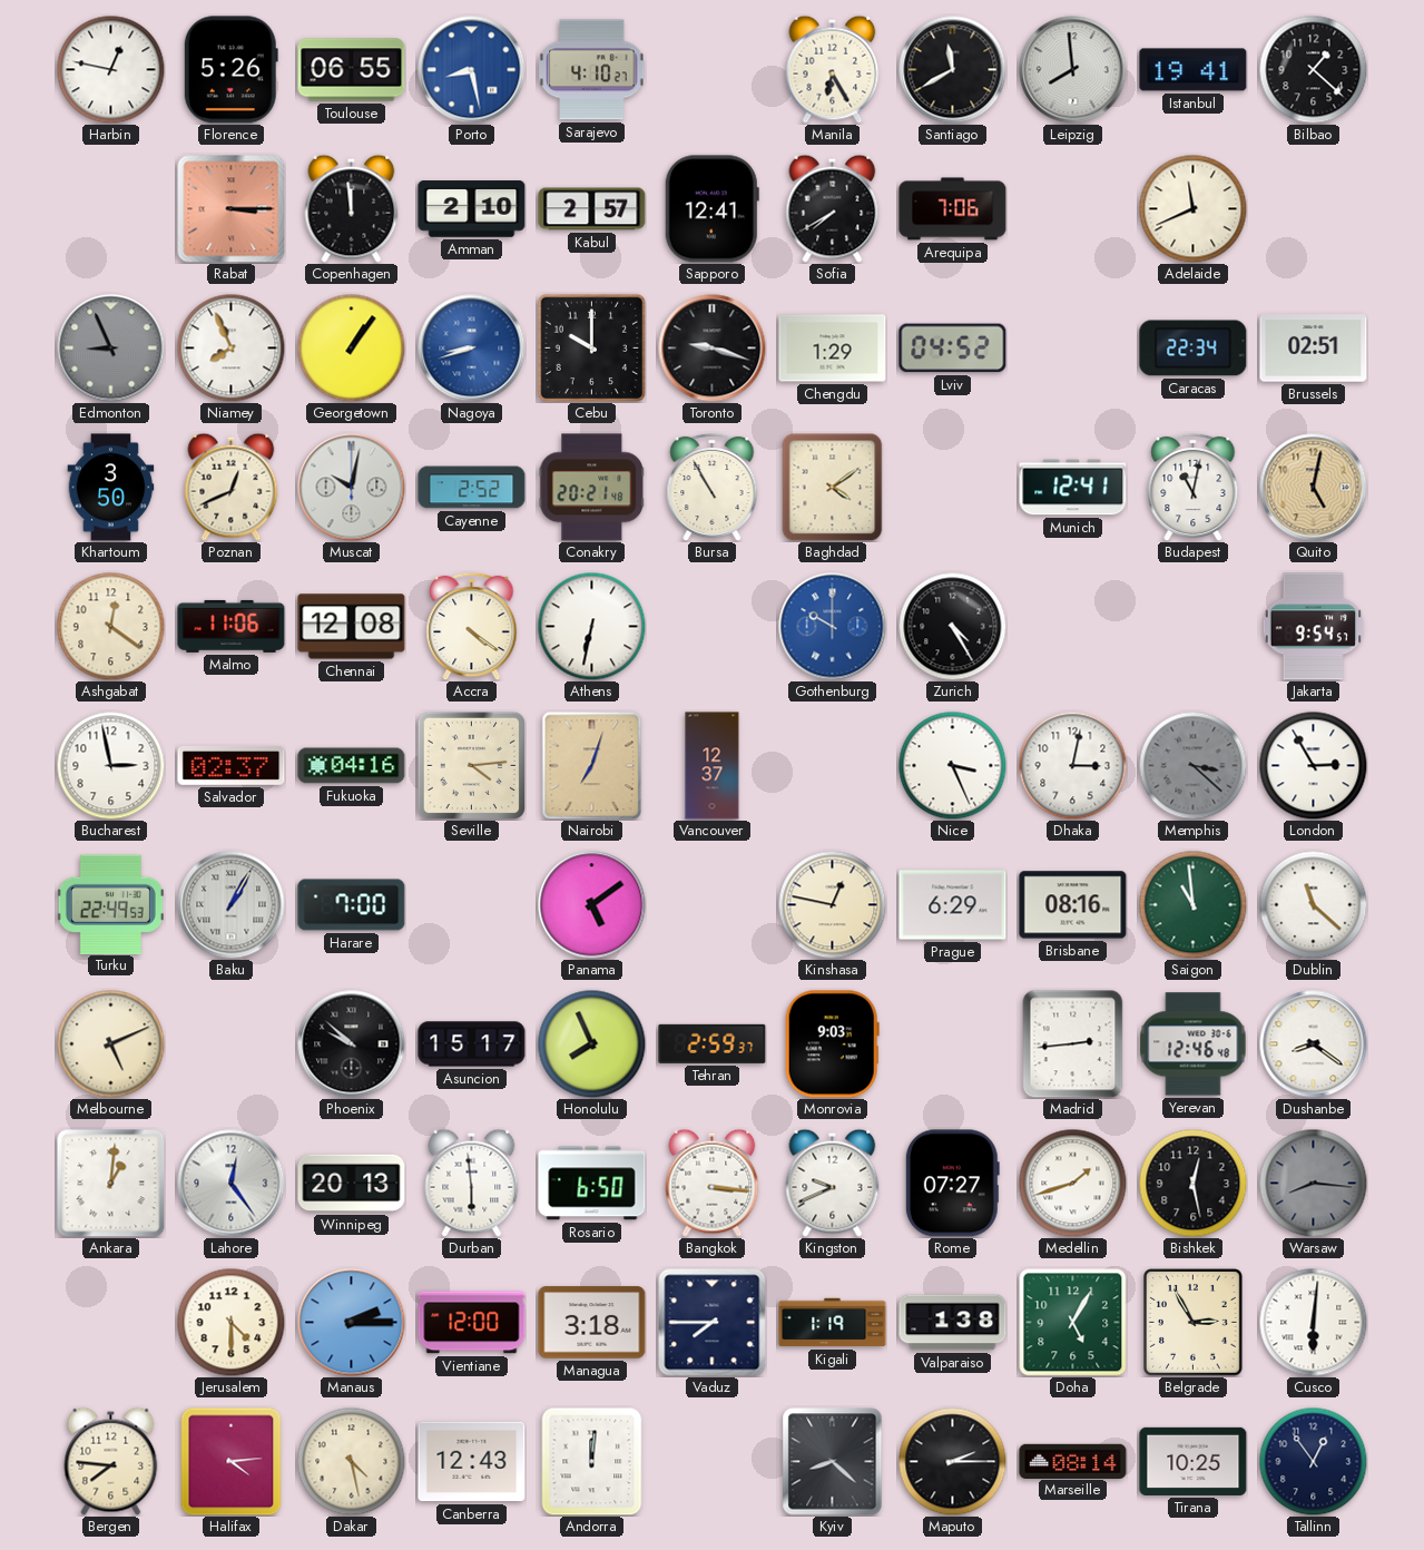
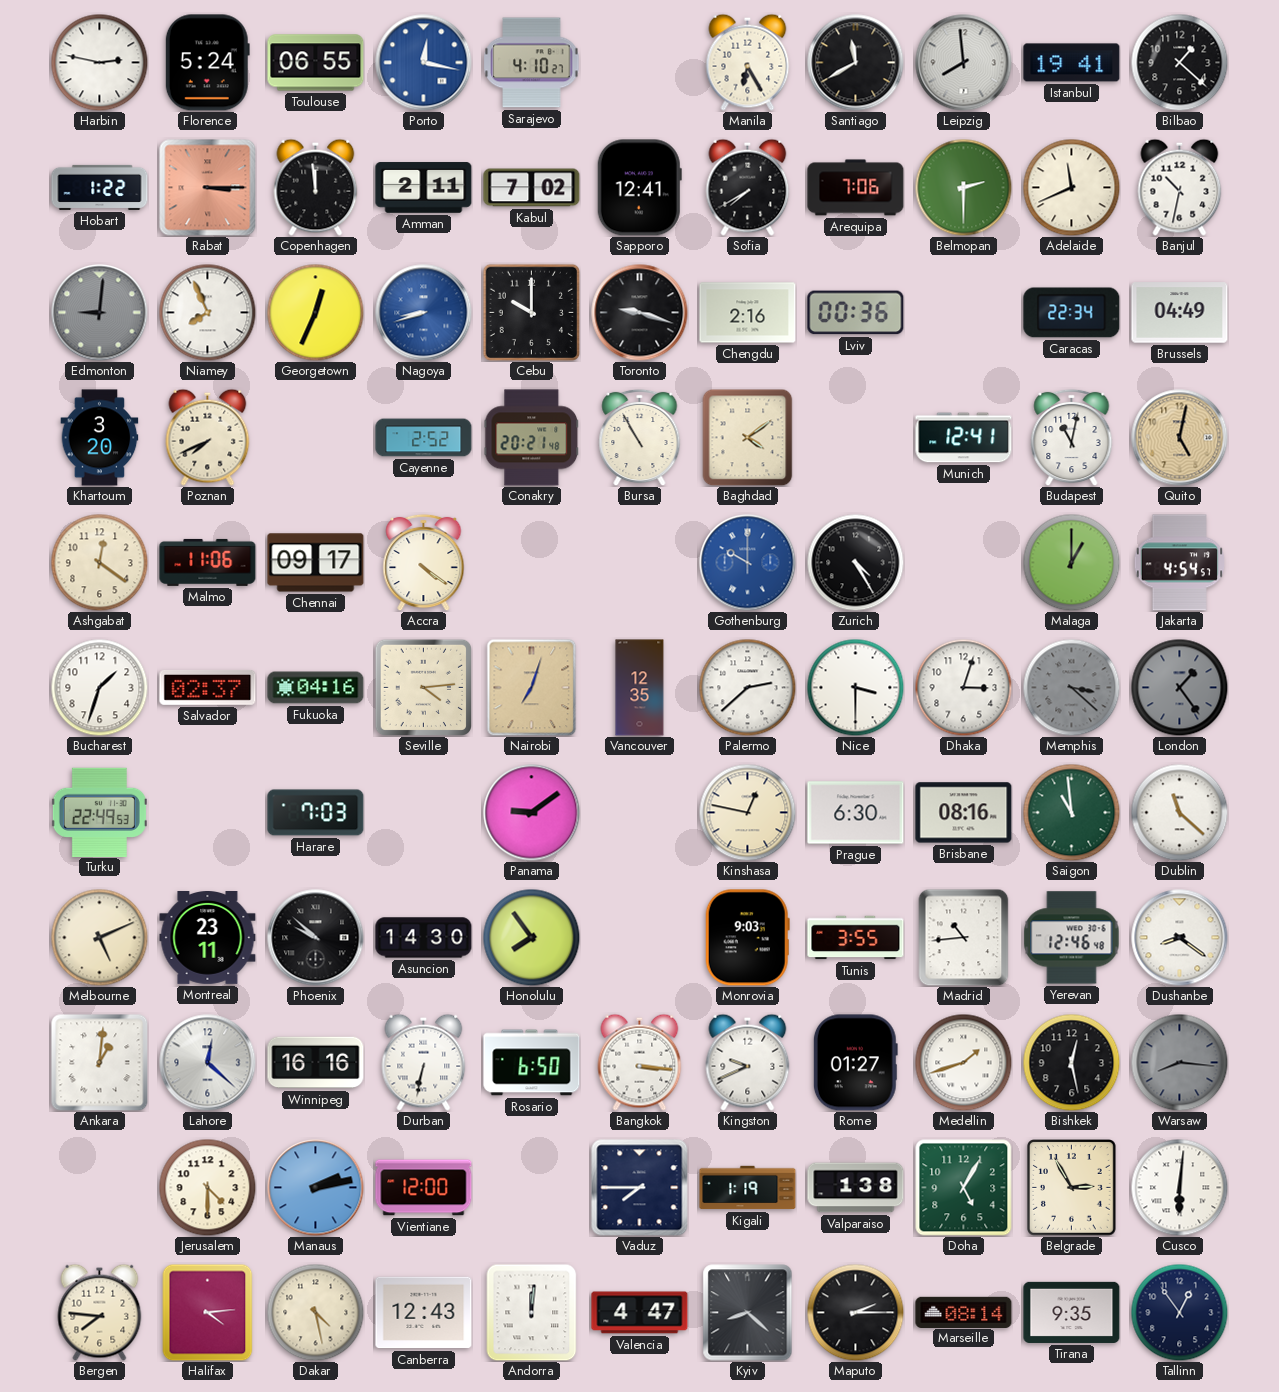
Harbin: 12:47 -> 2:47 (99, 62)
Florence: 5:26 -> 5:24 (207, 63)
Porto: 8:28 -> 12:17 (424, 63)
Hobart: none -> 1:22 (100, 187)
Amman: 2:10 -> 2:11 (424, 188)
Kabul: 2:57 -> 7:02 (532, 188)
Belmopan: none -> 2:30 (963, 187)
Banjul: none -> 10:32 (1180, 187)
Edmonton: 8:56 -> 9:01 (100, 313)
Georgetown: 1:06 -> 12:34 (315, 312)
Chengdu: 1:29 -> 2:16 (748, 313)
Lviv: 04:52 -> 00:36 (856, 313)
Brussels: 02:51 -> 04:49 (1180, 313)
Khartoum: 3:50 -> 3:20 (100, 438)
Poznan: 12:41 -> 7:41 (208, 437)
Muscat: 10:02 -> none (352, 488)
Chennai: 12:08 -> 09:17 (316, 563)
Athens: 6:32 -> none (591, 626)
Malaga: none -> 1:00 (1071, 562)
Jakarta: 9:54 -> 4:54 (1179, 563)
Bucharest: 2:58 -> 1:33 (99, 687)
Vancouver: 12:37 -> 12:35 (640, 688)
Palermo: none -> 2:38 (747, 687)
Nice: 3:26 -> 3:30 (855, 687)
Dhaka: 3:02 -> 3:03 (963, 687)
London: 2:55 -> 1:24 (1179, 687)
London dial: white -> grey (1179, 687)
Baku: 1:05 -> none (232, 905)
Harare: 7:00 -> 7:03 (316, 813)
Panama: 5:09 -> 9:09 (532, 813)
Prague: 6:29 -> 6:30 (856, 813)
Montreal: none -> 23:11 (208, 938)
Asuncion: 15:17 -> 14:30 (424, 938)
Honolulu: 7:56 -> 7:54 (531, 937)
Tehran: 2:59 -> none (713, 1043)
Tunis: none -> 3:55 (856, 938)
Madrid: 2:44 -> 10:44 (964, 937)
Lahore: 12:24 -> 12:22 (208, 1063)
Winnipeg: 20:13 -> 16:16 (316, 1063)
Durban: 5:59 -> 6:32 (424, 1062)
Rome: 07:27 -> 01:27 (855, 1063)
Manaus: 2:15 -> 2:13 (316, 1188)
Managua: 3:18 -> none (592, 1323)
Valencia: none -> 4:47 (640, 1313)
Tirana: 10:25 -> 9:35 (1072, 1312)
